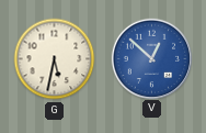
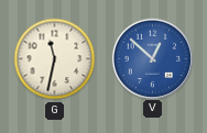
G: 5:32 -> 11:32 (55, 59)
